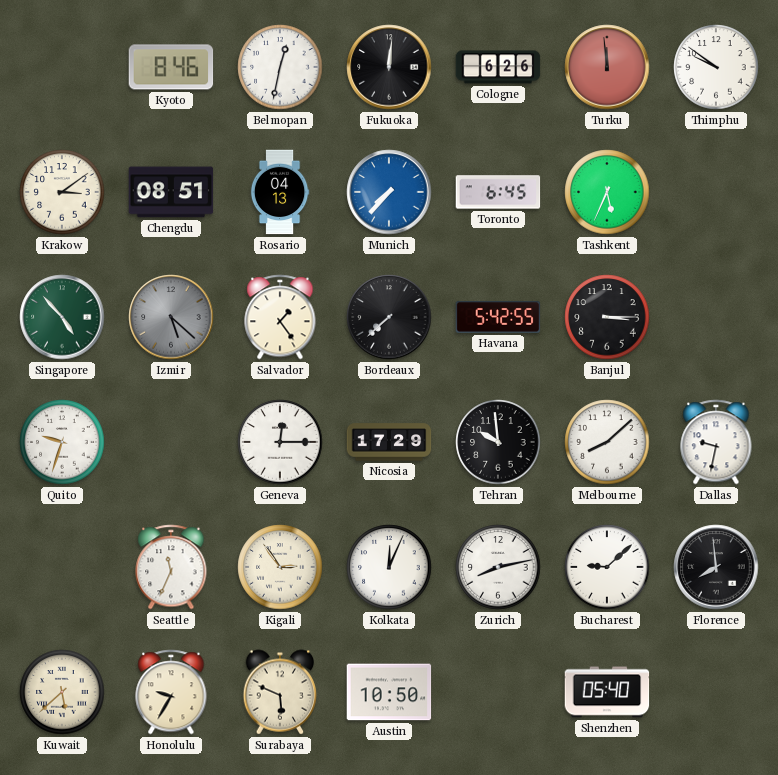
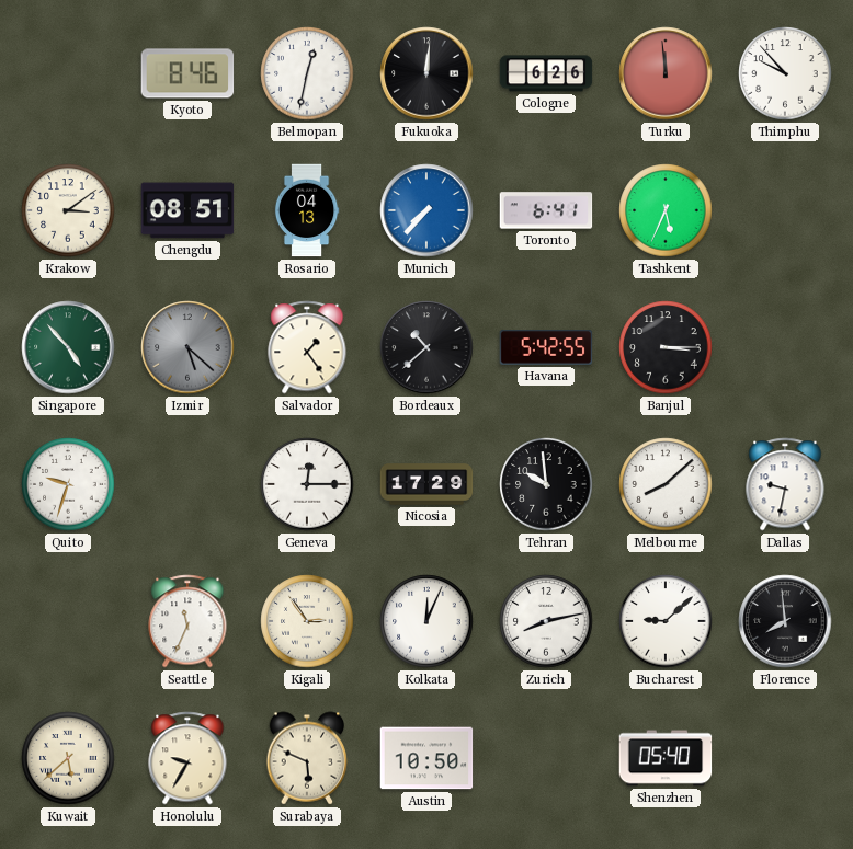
Thimphu: 9:51 -> 9:53 (785, 73)
Toronto: 6:45 -> 6:41 (546, 210)
Bordeaux: 7:38 -> 10:38 (426, 347)
